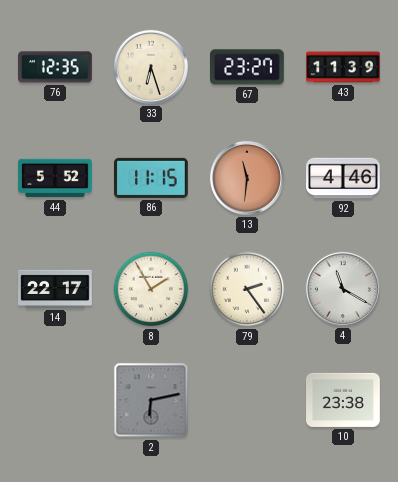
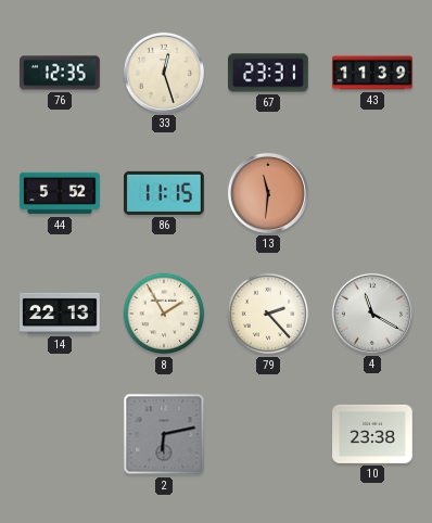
33: 6:27 -> 12:27 (164, 73)
67: 23:27 -> 23:31 (269, 73)
92: 4:46 -> none (343, 178)
14: 22:17 -> 22:13 (60, 314)
79: 2:24 -> 2:23 (268, 314)
